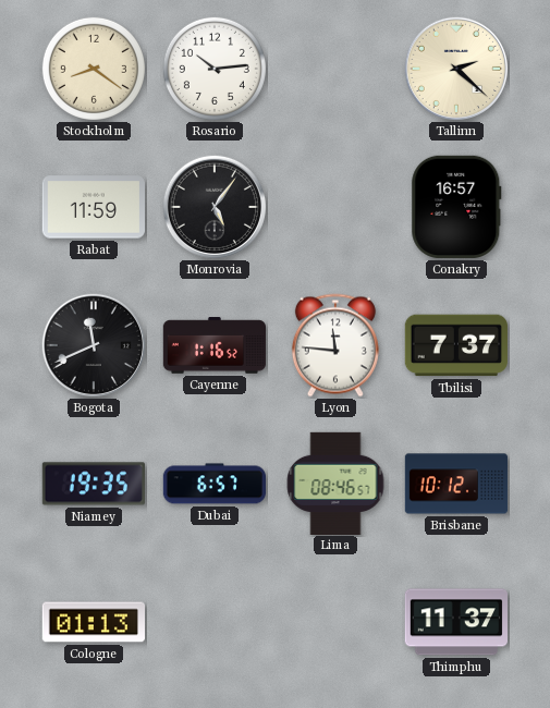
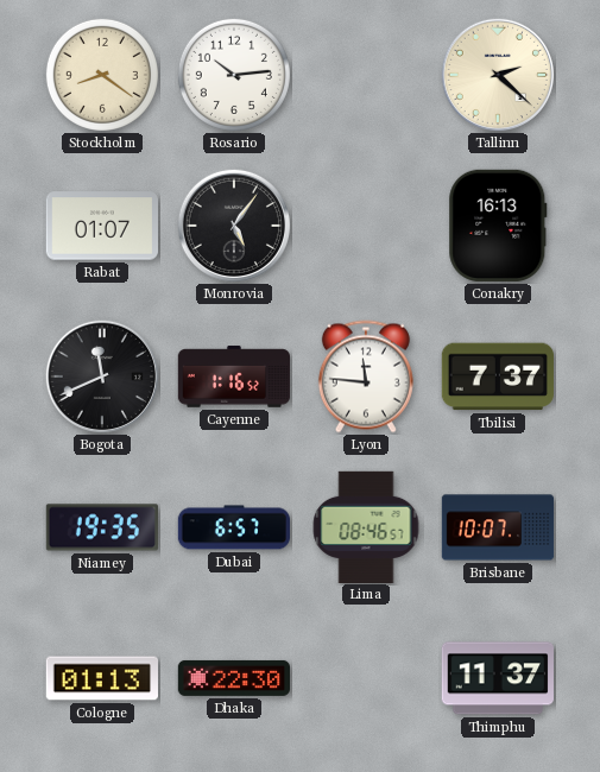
Rabat: 11:59 -> 01:07 (101, 226)
Conakry: 16:57 -> 16:13 (498, 226)
Brisbane: 10:12 -> 10:07 (498, 527)
Dhaka: none -> 22:30 (233, 678)
